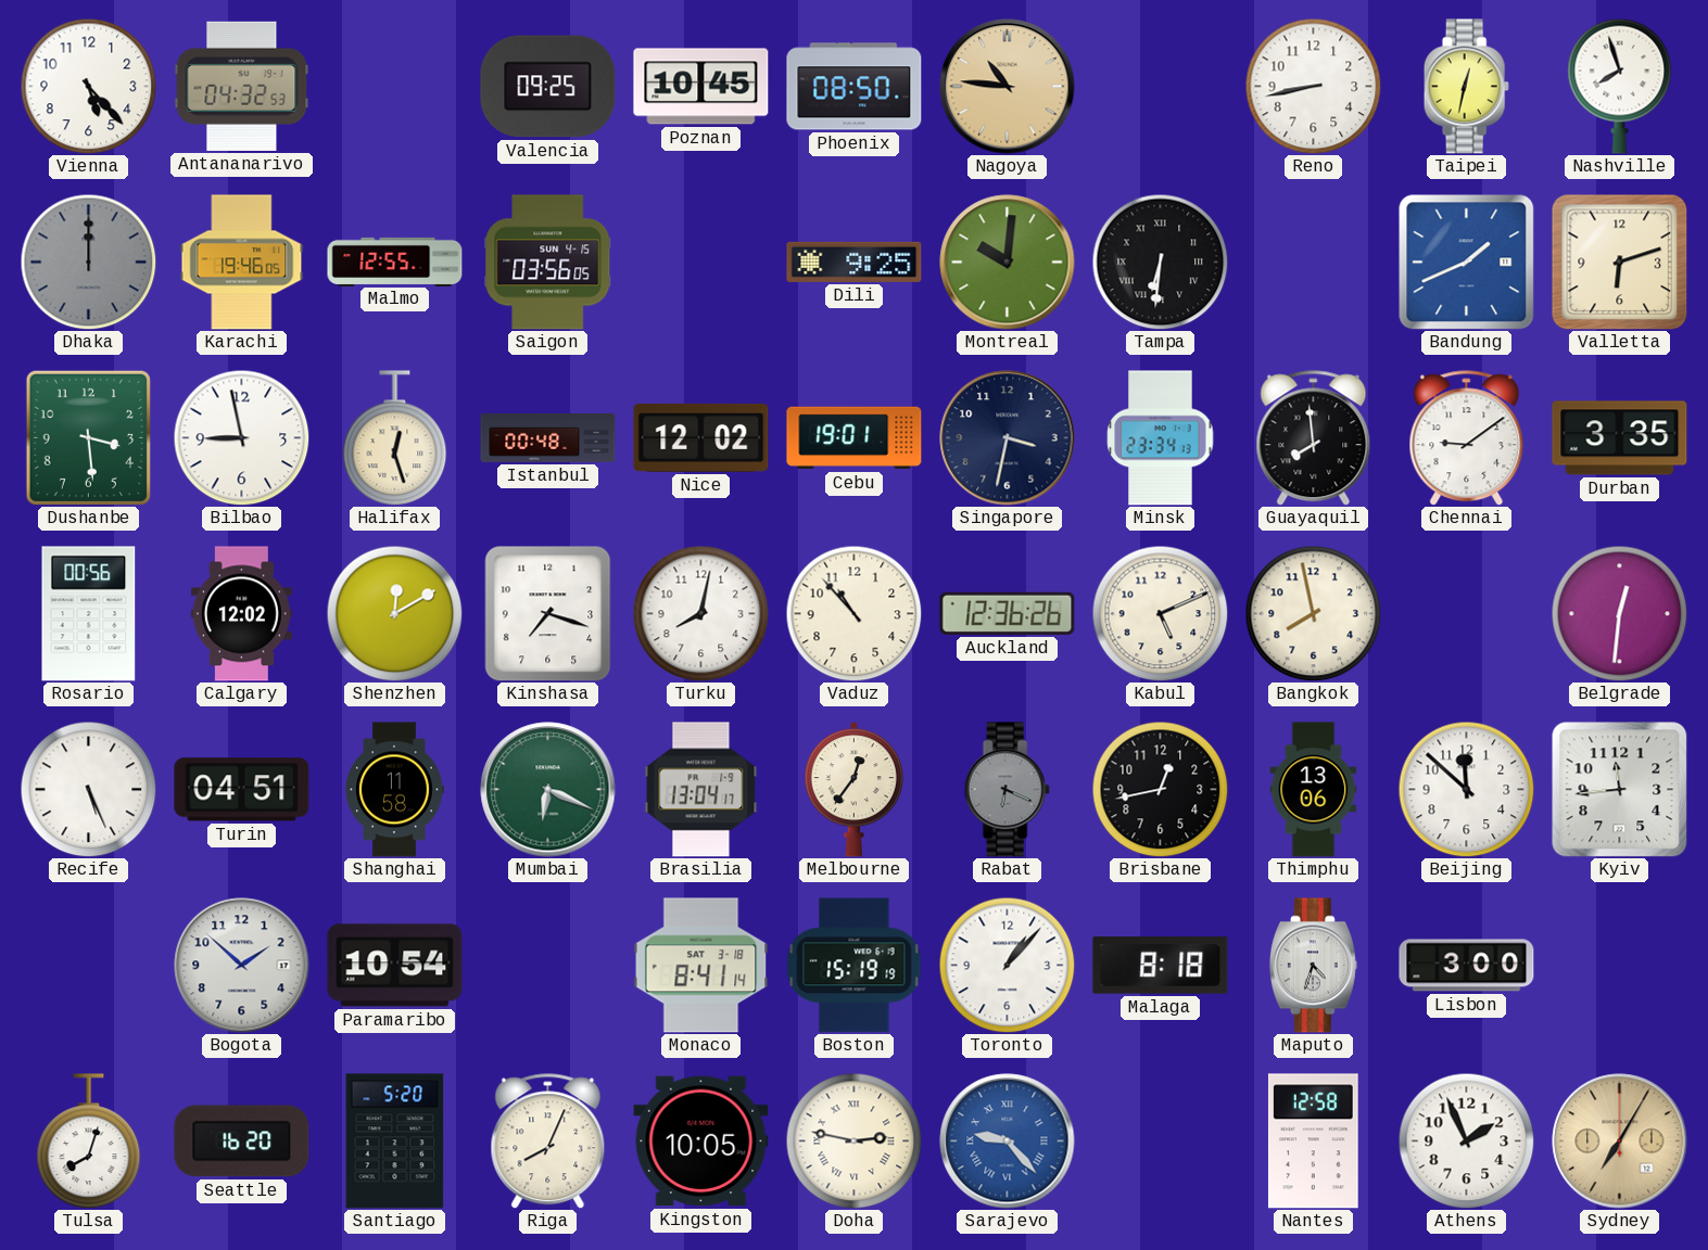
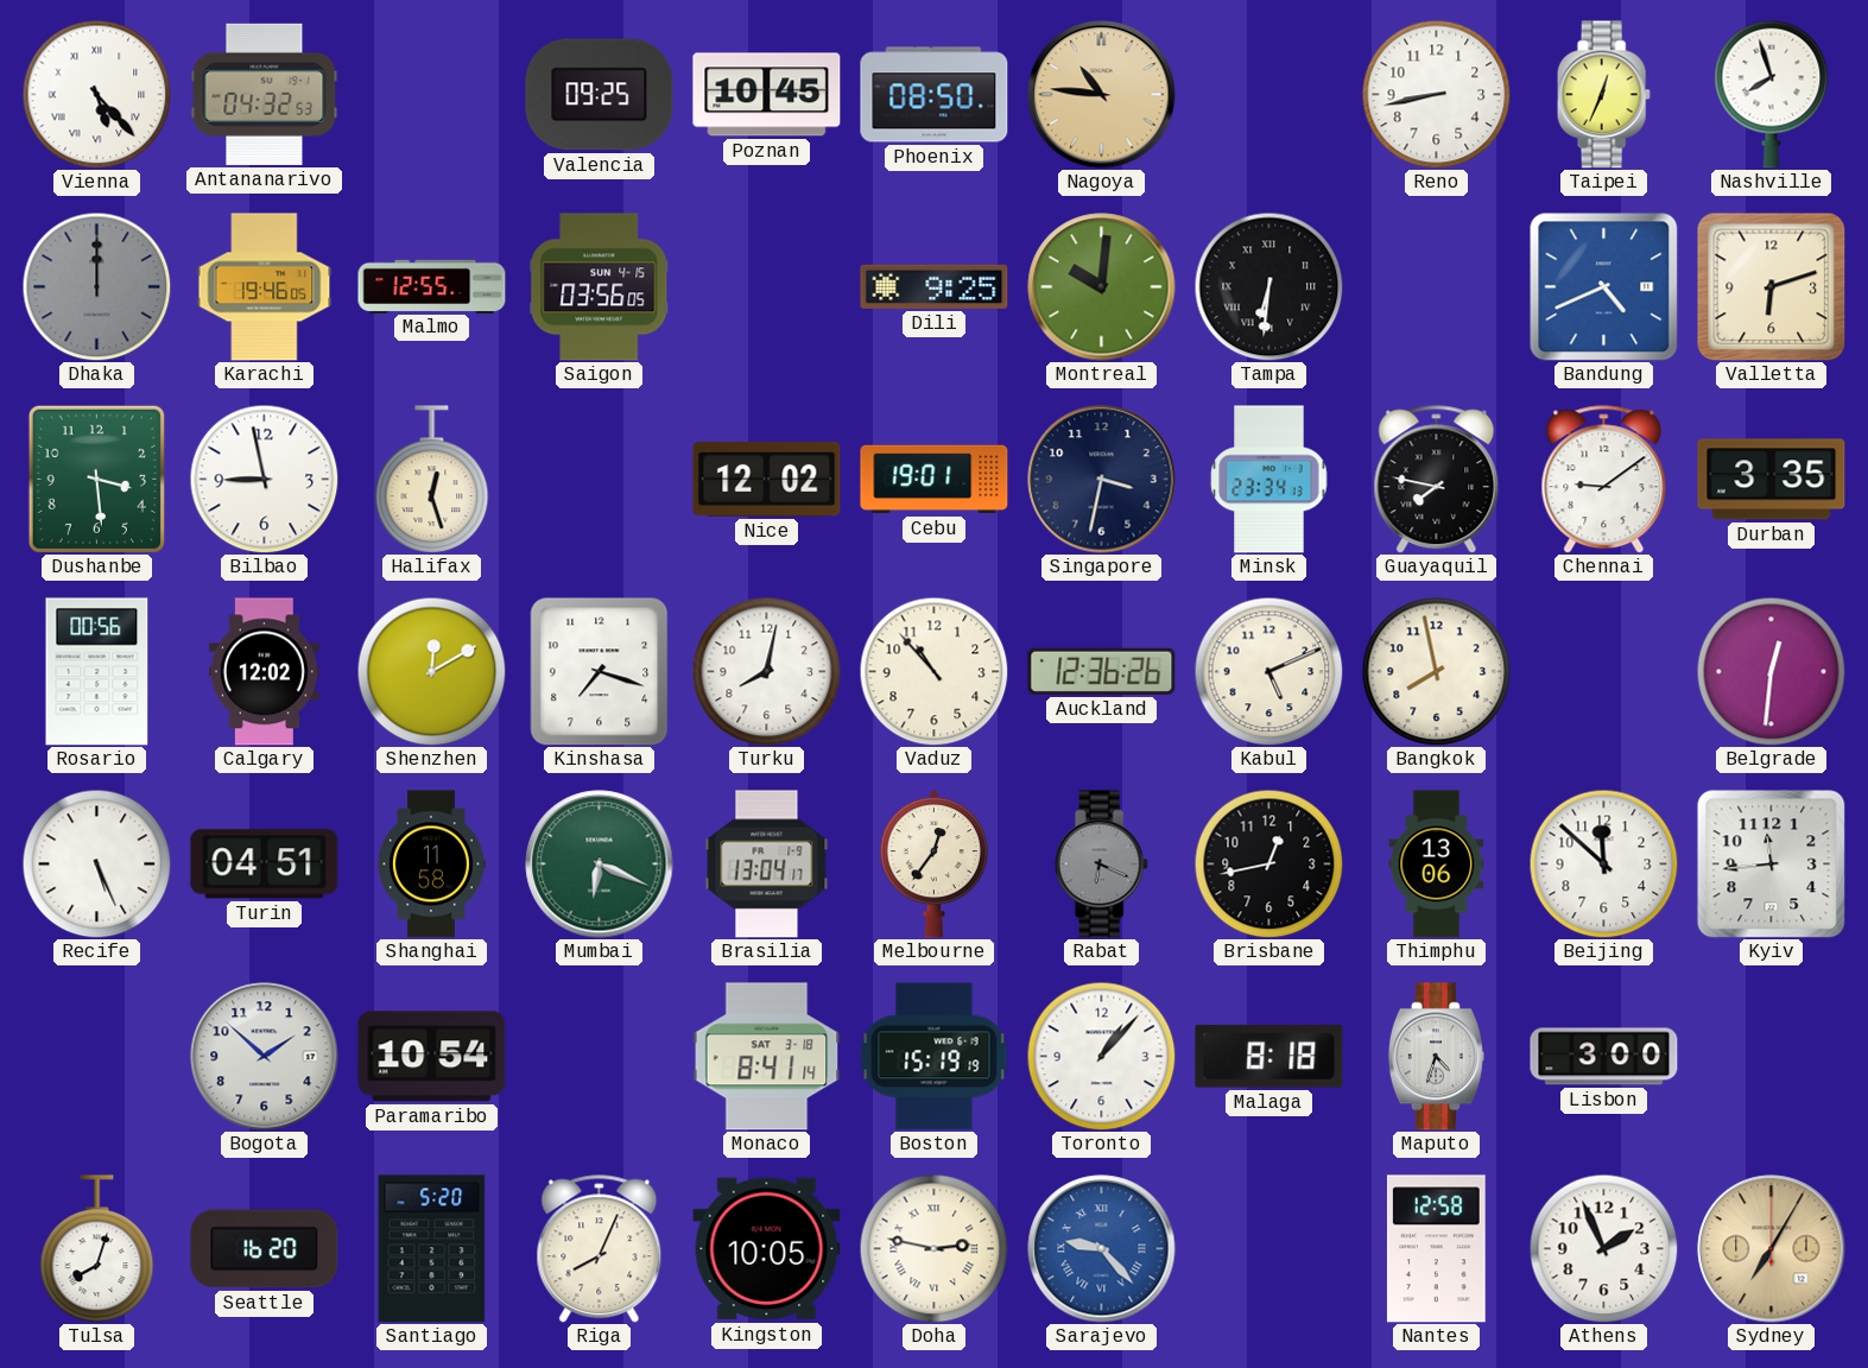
Vienna numerals: Arabic -> Roman (96, 94)
Taipei: 12:32 -> 12:34 (1603, 95)
Bandung: 1:41 -> 4:41 (1603, 286)
Istanbul: 00:48 -> none (548, 437)
Guayaquil: 7:59 -> 7:47 (1437, 480)
